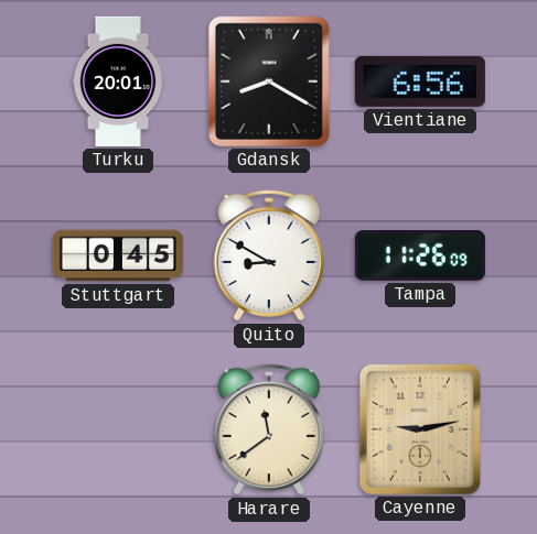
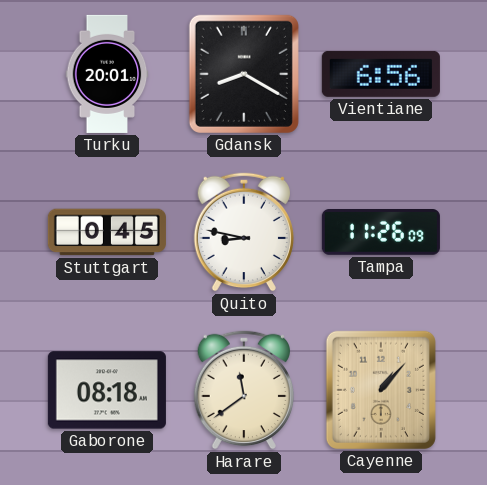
Quito: 8:50 -> 8:47 (243, 232)
Gaborone: none -> 08:18 (107, 390)
Cayenne: 9:13 -> 1:07 (381, 390)
